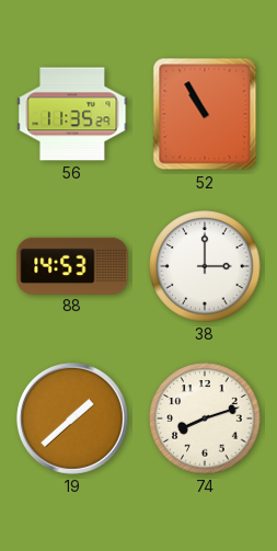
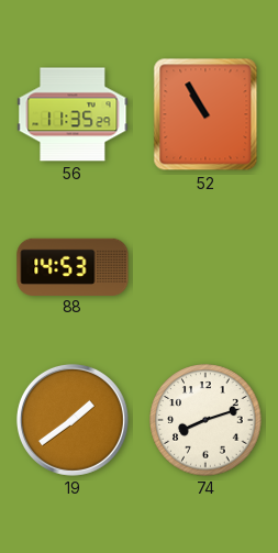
38: 3:00 -> none (205, 266)
19: 1:38 -> 1:39 (73, 420)
